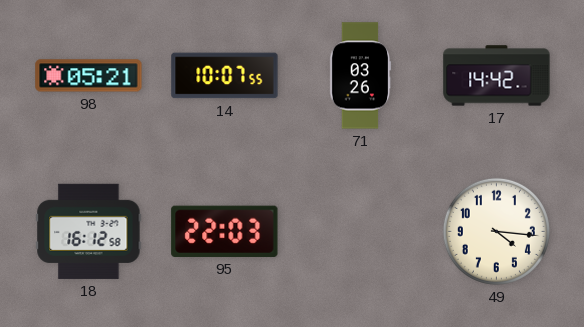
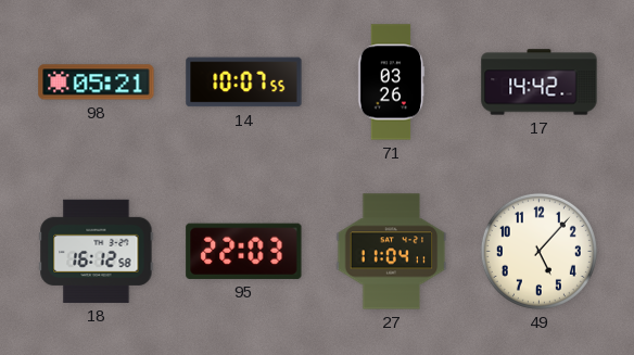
27: none -> 11:04 (392, 252)
49: 4:16 -> 5:07 (538, 251)
